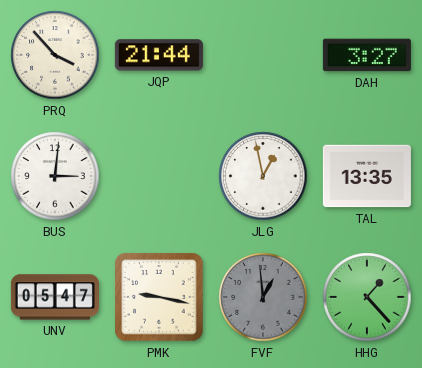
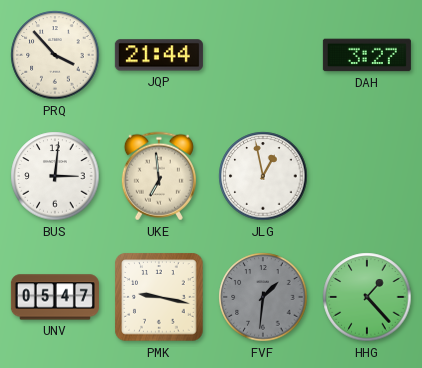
UKE: none -> 6:59 (159, 176)
TAL: 13:35 -> none (367, 176)
FVF: 12:59 -> 1:31 (263, 297)
